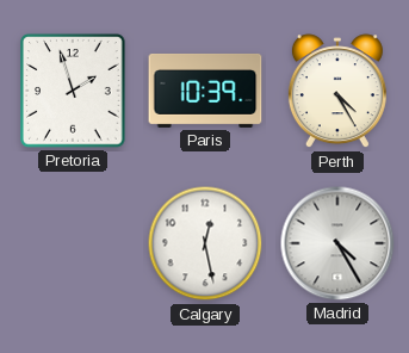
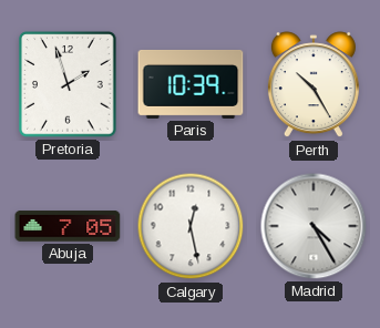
Perth: 4:25 -> 10:25 (314, 85)
Abuja: none -> 7:05 (68, 226)
